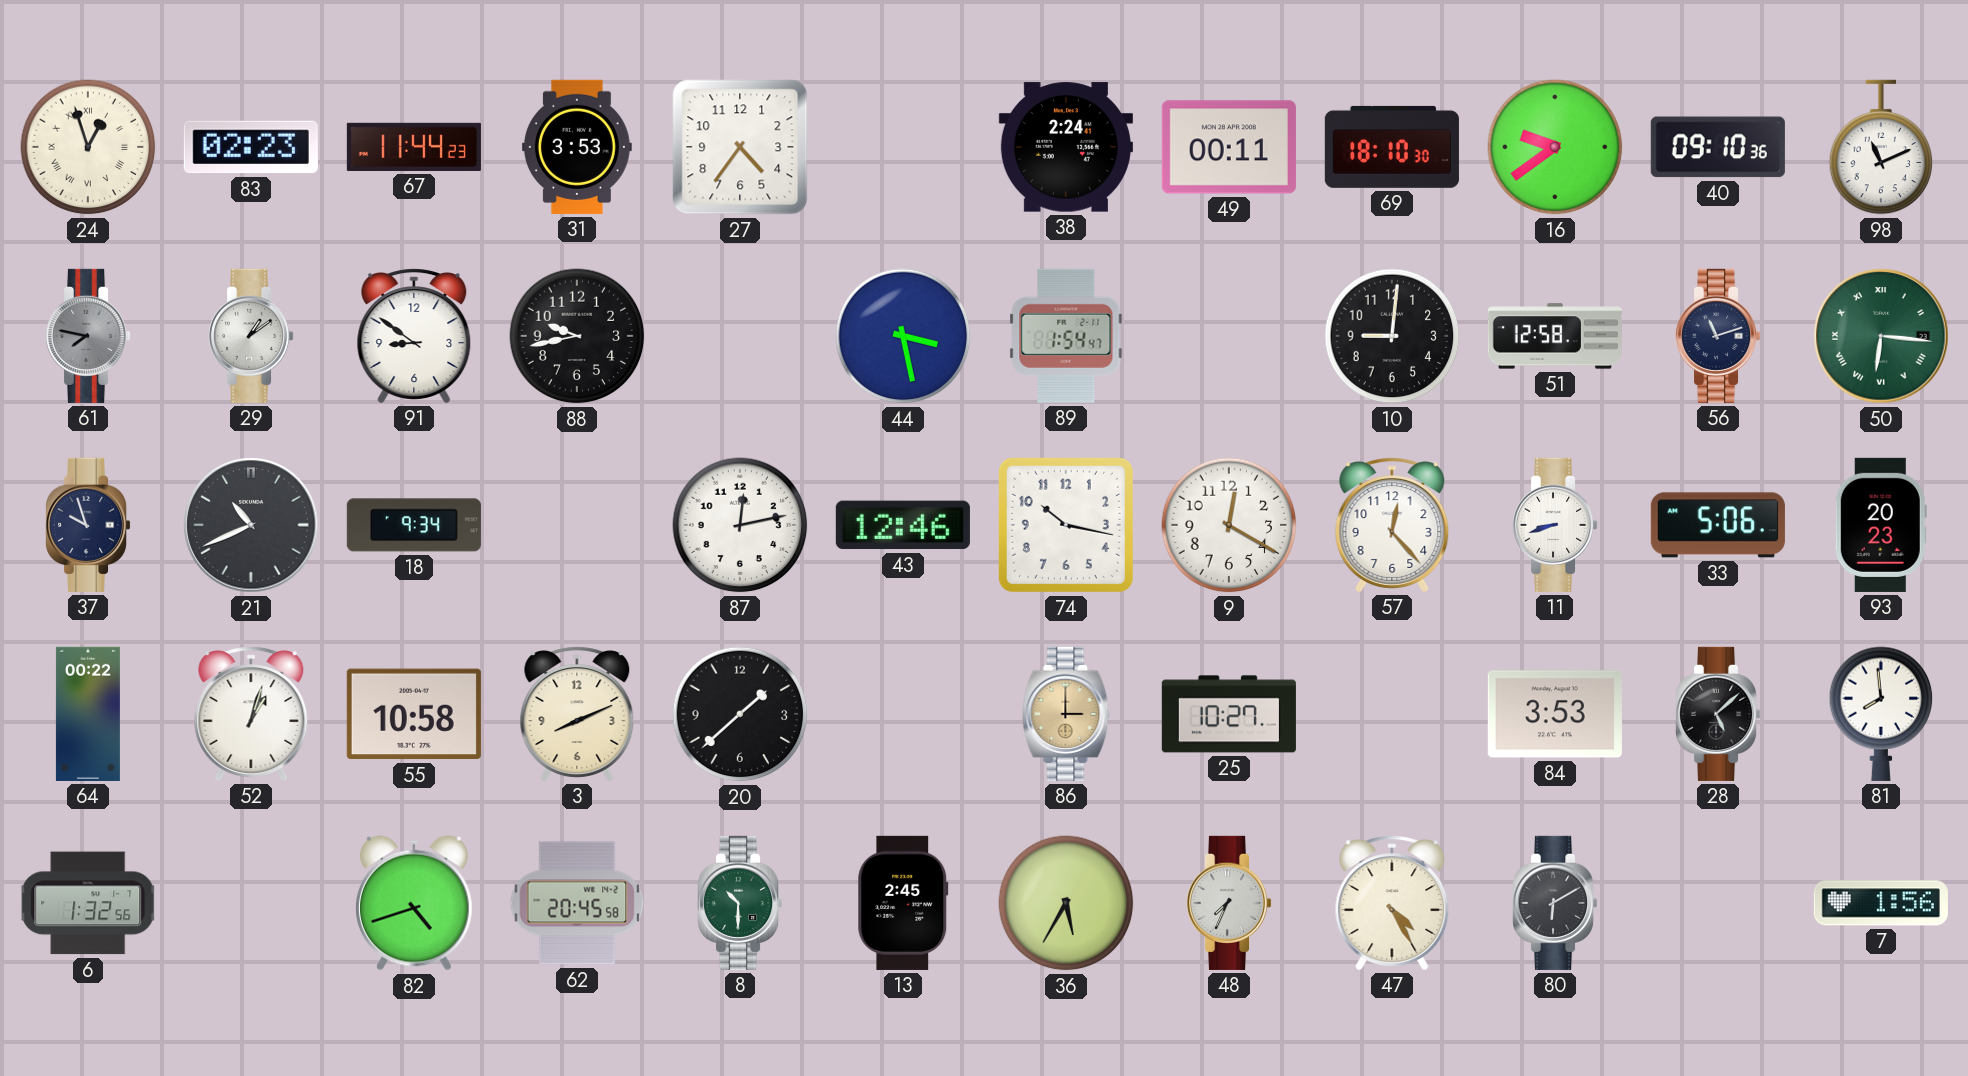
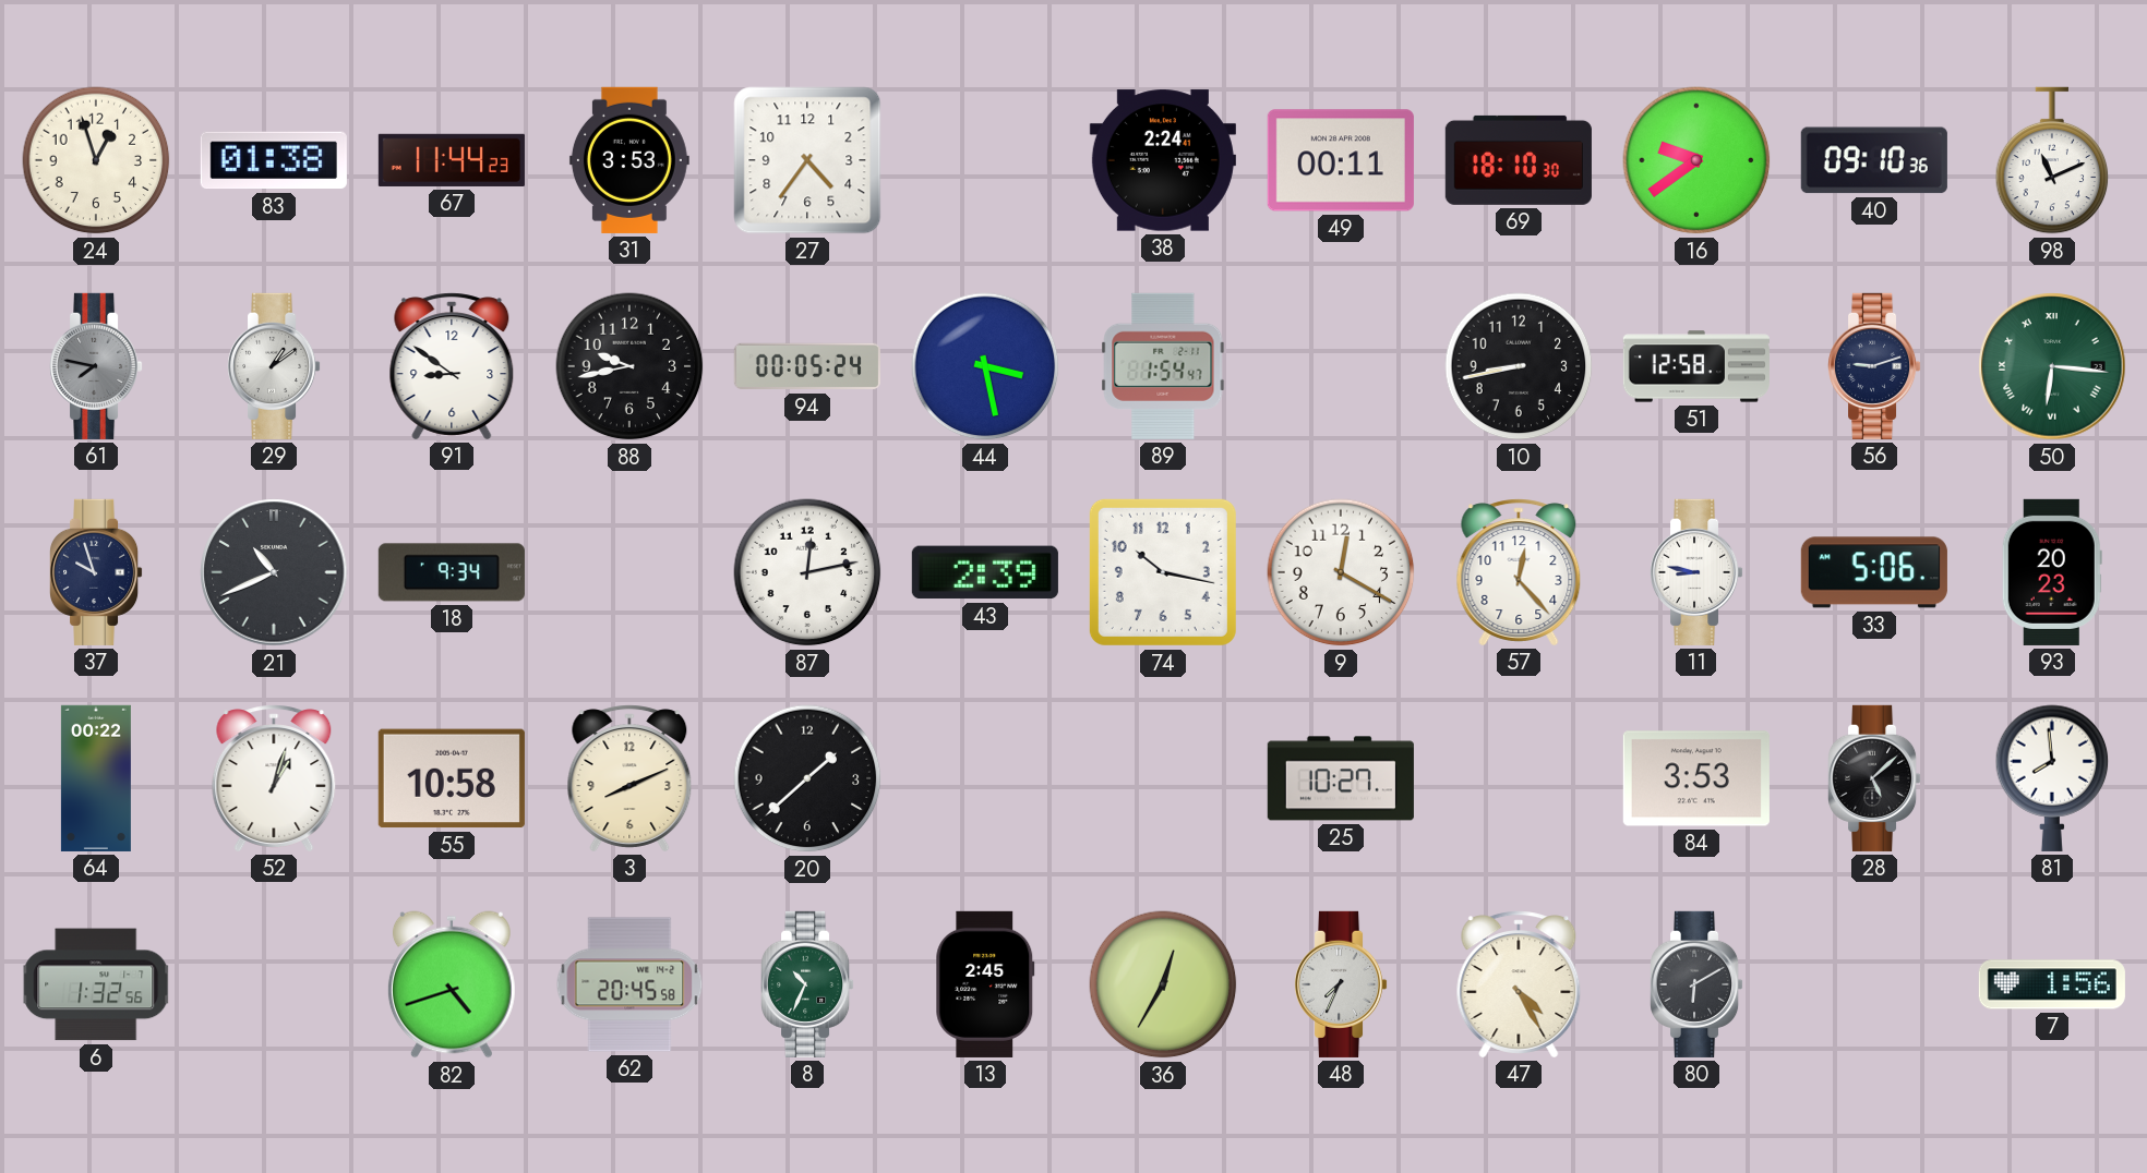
24 numerals: Roman -> Arabic (96, 160)
83: 02:23 -> 01:38 (274, 160)
94: none -> 00:05 (807, 366)
10: 9:01 -> 8:43 (1519, 366)
56: 11:12 -> 9:12 (1875, 366)
43: 12:46 -> 2:39 (985, 572)
11: 8:42 -> 8:47 (1698, 572)
86: 3:00 -> none (1066, 714)
8: 10:30 -> 10:34 (808, 984)
36: 5:35 -> 12:35 (1163, 984)
